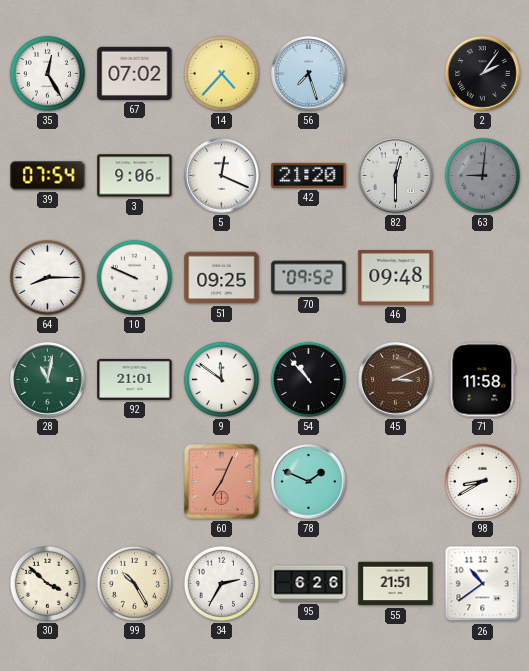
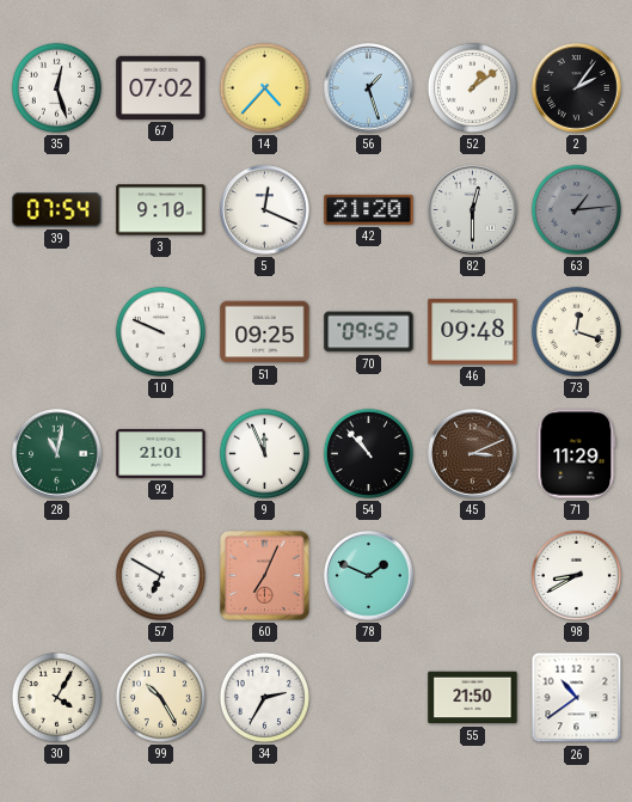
35: 12:25 -> 12:27 (56, 87)
56: 7:27 -> 1:27 (369, 88)
52: none -> 1:09 (472, 87)
3: 9:06 -> 9:10 (161, 210)
63: 9:01 -> 1:14 (576, 209)
64: 8:15 -> none (47, 277)
73: none -> 12:18 (576, 331)
9: 11:51 -> 11:56 (264, 453)
71: 11:58 -> 11:29 (577, 454)
57: none -> 6:50 (160, 575)
30: 3:52 -> 4:05 (56, 697)
95: 6:26 -> none (309, 584)
55: 21:51 -> 21:50 (473, 698)
